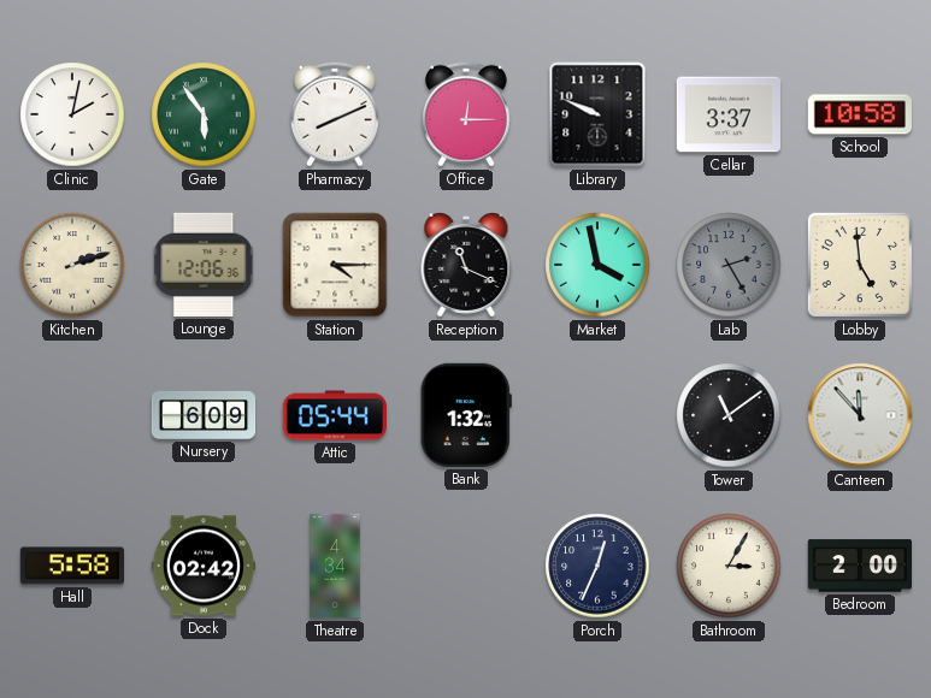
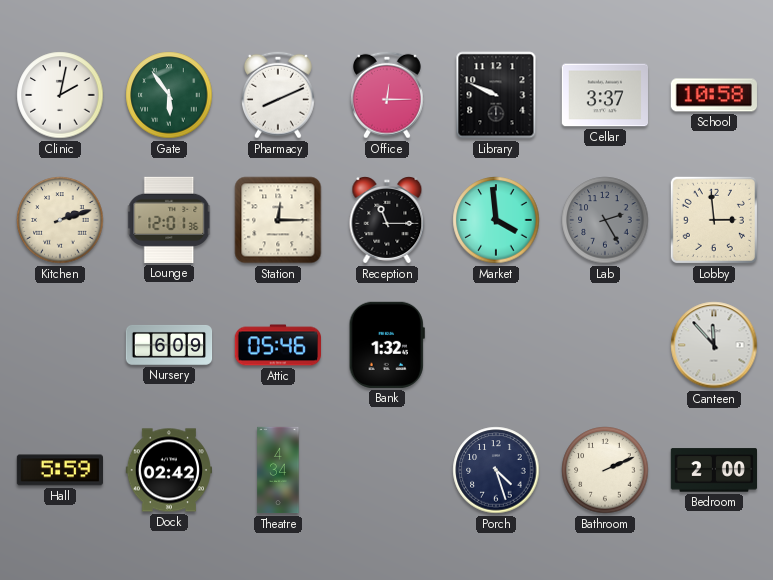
Lounge: 12:06 -> 12:01 (170, 220)
Station: 4:15 -> 12:15 (278, 220)
Reception: 11:19 -> 11:15 (387, 220)
Market: 3:58 -> 3:59 (496, 220)
Lobby: 4:59 -> 2:59 (714, 220)
Attic: 05:44 -> 05:46 (277, 345)
Tower: 11:09 -> none (729, 415)
Hall: 5:58 -> 5:59 (59, 470)
Porch: 12:34 -> 4:27 (496, 470)
Bathroom: 3:05 -> 2:11 (605, 470)
